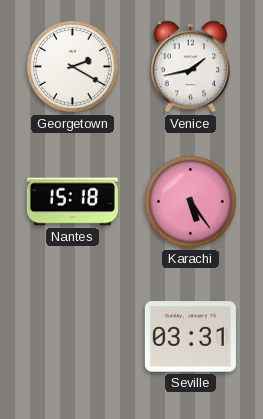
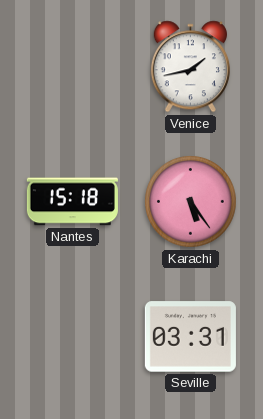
Georgetown: 2:20 -> none (73, 67)
